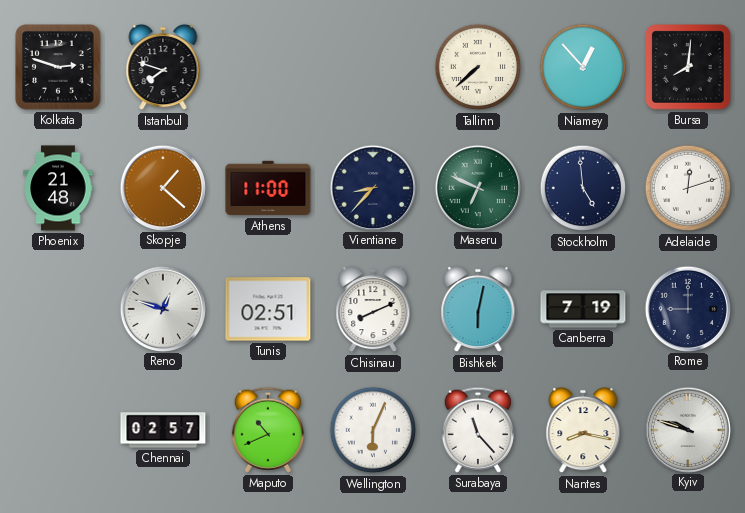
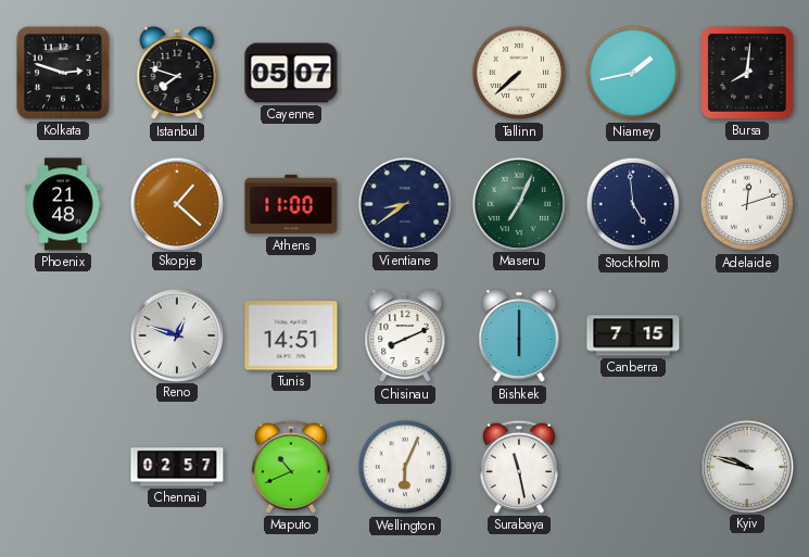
Cayenne: none -> 05:07 (291, 73)
Niamey: 12:53 -> 1:43 (633, 73)
Vientiane: 8:37 -> 8:39 (404, 203)
Maseru: 6:49 -> 7:04 (518, 203)
Tunis: 02:51 -> 14:51 (291, 336)
Bishkek: 6:02 -> 6:00 (519, 336)
Canberra: 7:19 -> 7:15 (633, 336)
Rome: 9:00 -> none (687, 308)
Surabaya: 11:23 -> 11:28 (519, 467)
Nantes: 8:17 -> none (583, 430)
